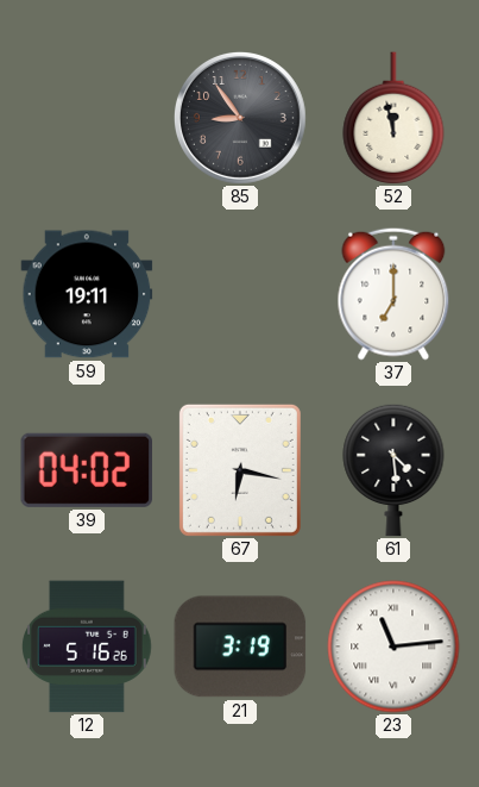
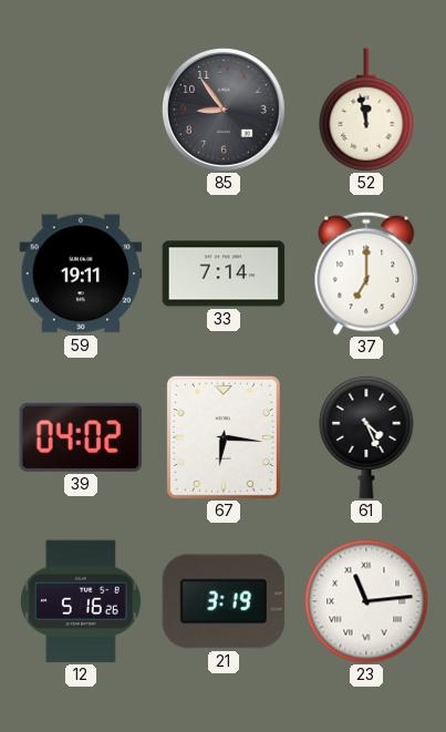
33: none -> 7:14 (224, 274)
67: 6:17 -> 6:16 (224, 437)
61: 4:29 -> 4:26 (366, 437)
